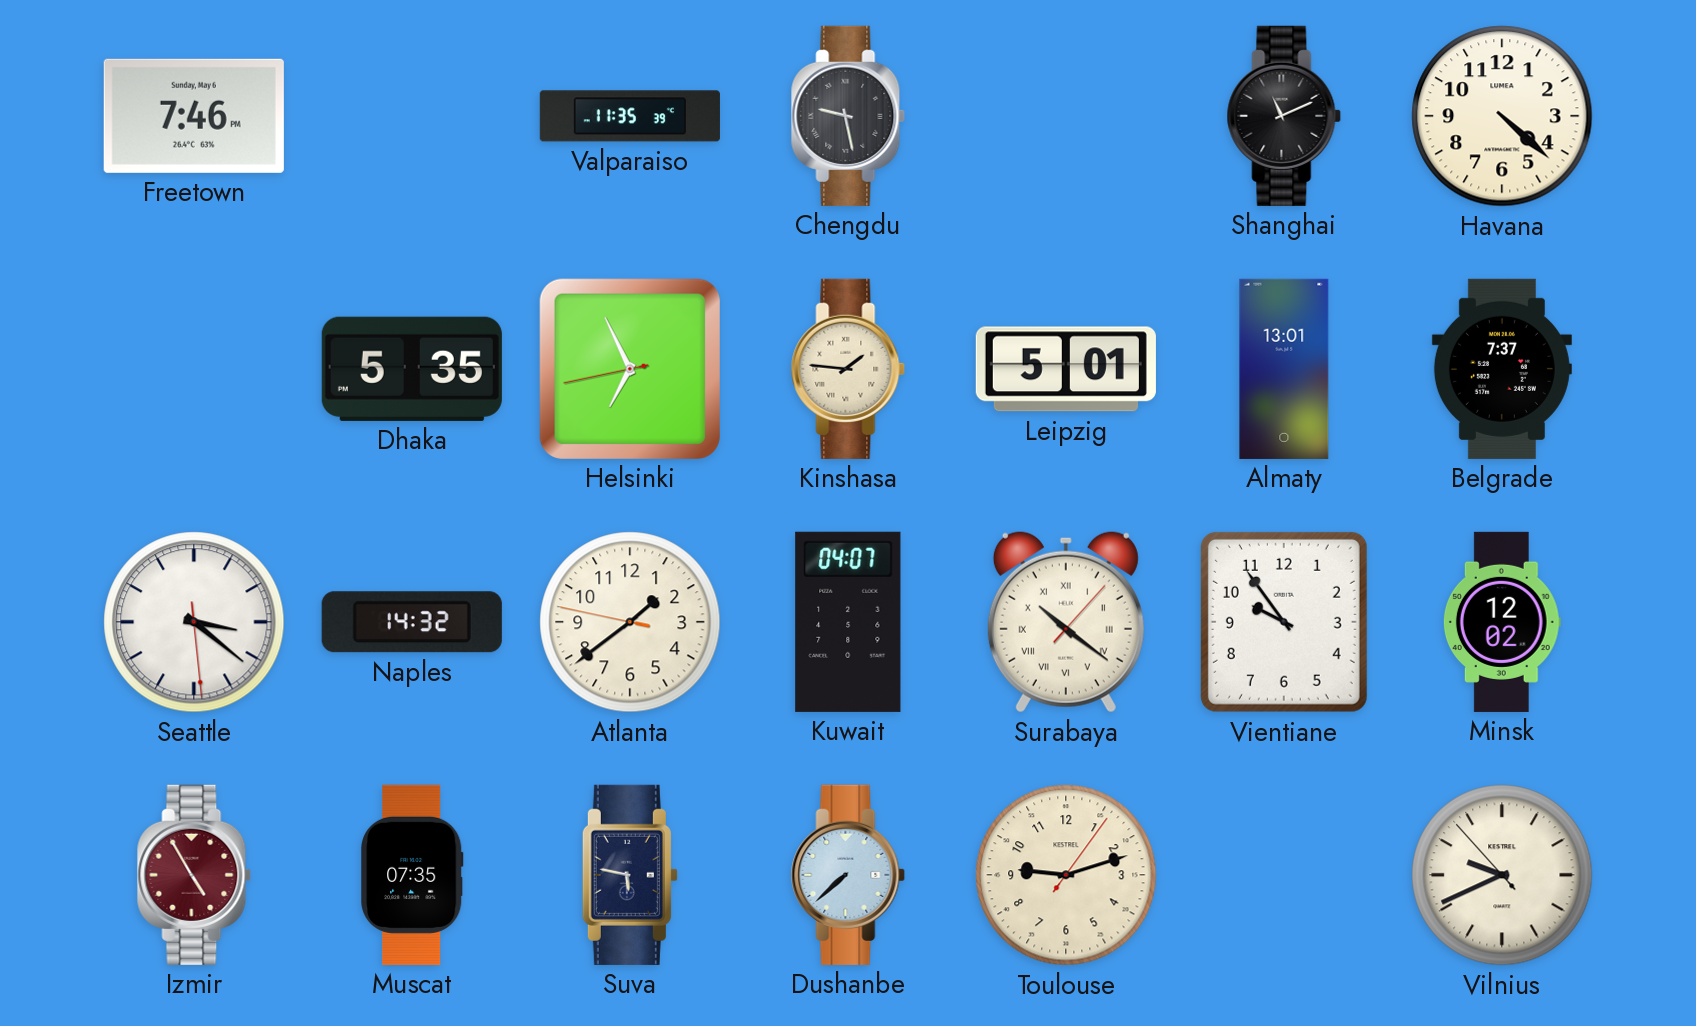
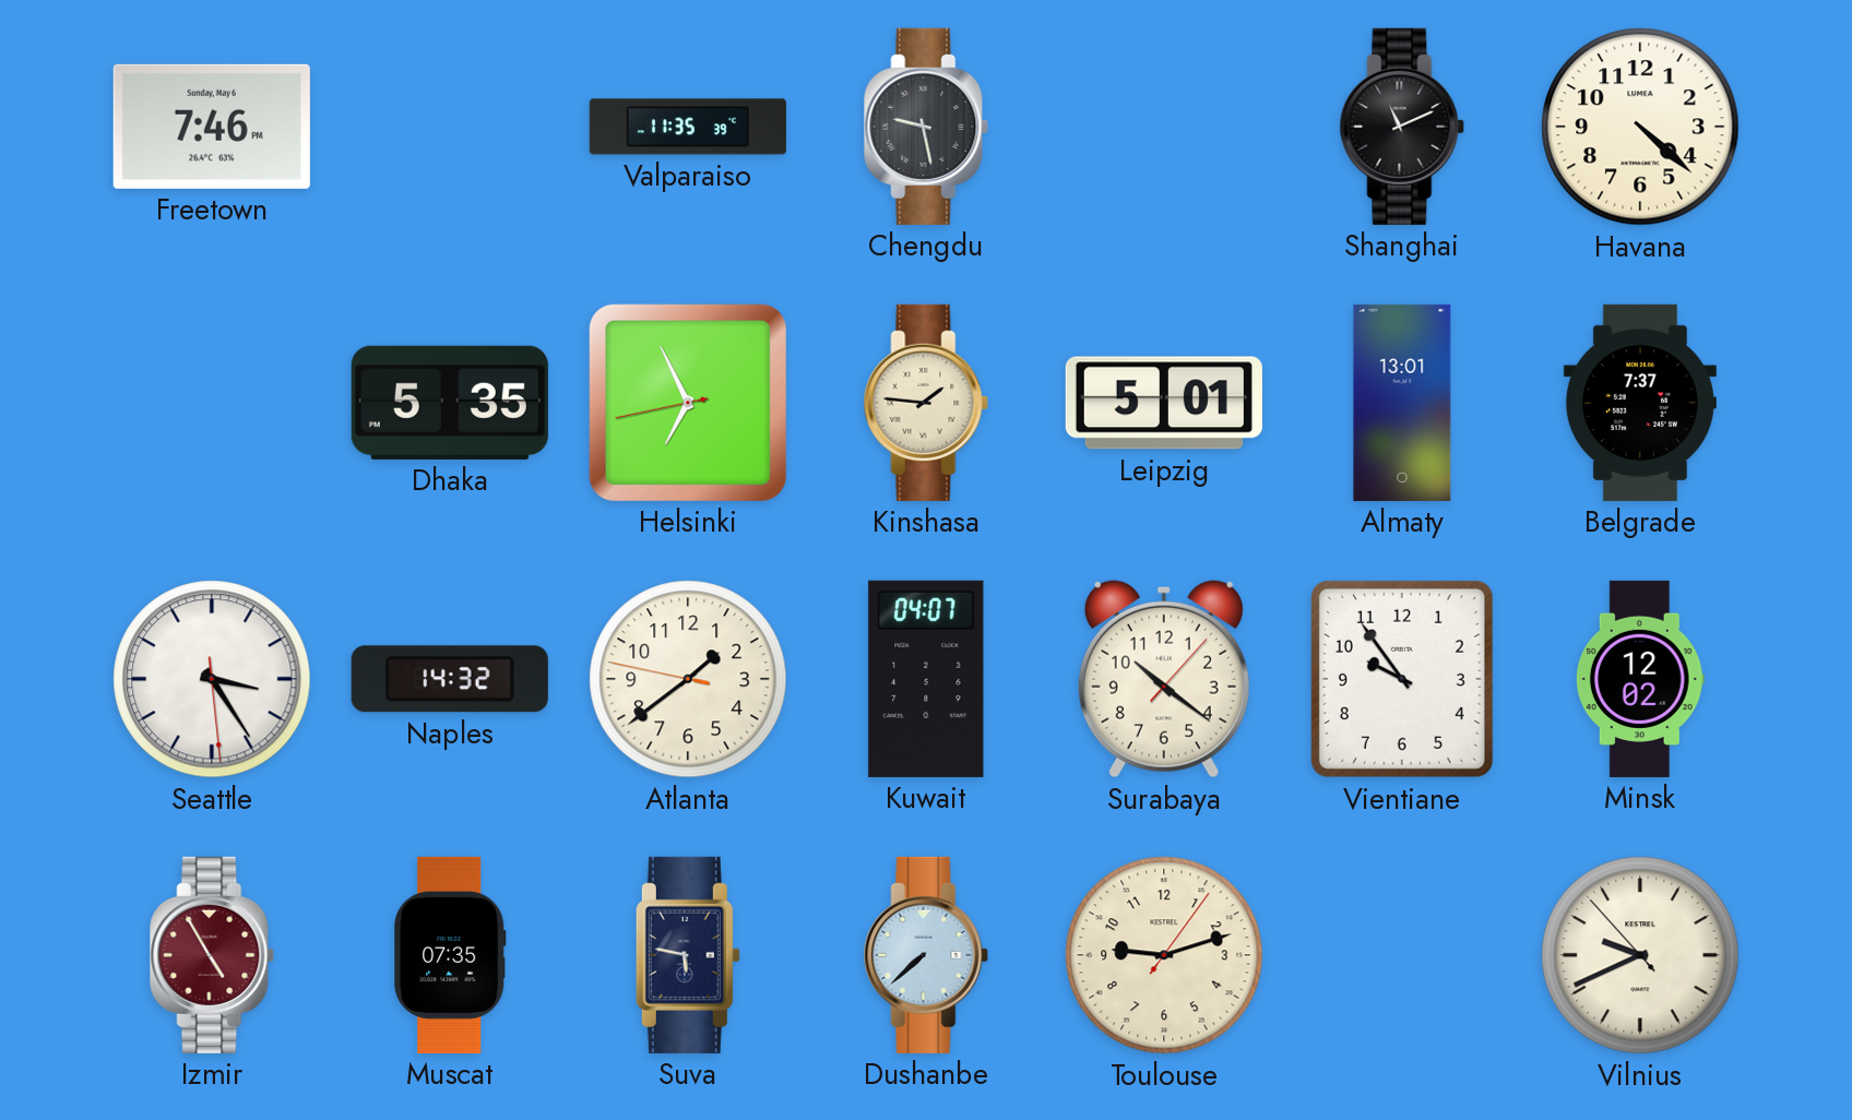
Seattle: 3:21 -> 3:24 (212, 679)
Surabaya numerals: Roman -> Arabic (1164, 679)
